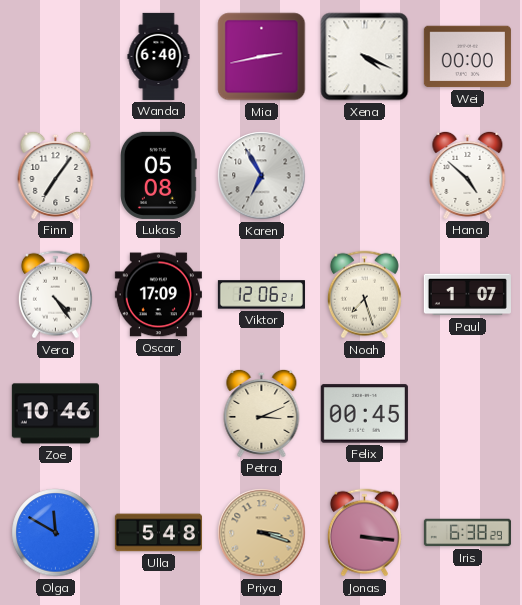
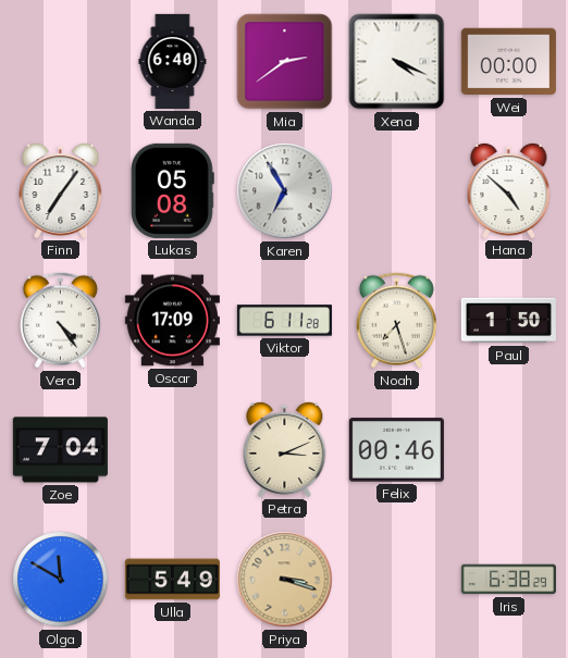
Mia: 2:43 -> 2:39 (285, 62)
Viktor: 12:06 -> 6:11 (284, 321)
Paul: 1:07 -> 1:50 (508, 321)
Zoe: 10:46 -> 7:04 (60, 450)
Felix: 00:45 -> 00:46 (396, 450)
Ulla: 5:48 -> 5:49 (172, 580)
Jonas: 3:16 -> none (364, 533)
